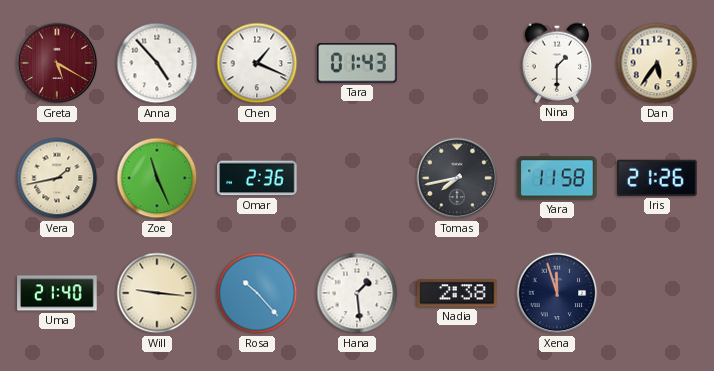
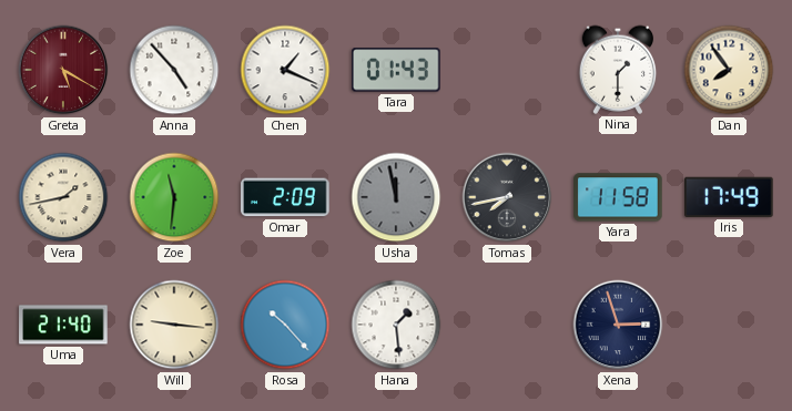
Dan: 5:36 -> 7:54 (729, 70)
Zoe: 11:26 -> 11:31 (174, 197)
Omar: 2:36 -> 2:09 (285, 197)
Usha: none -> 11:58 (396, 197)
Iris: 21:26 -> 17:49 (729, 197)
Nadia: 2:38 -> none (457, 293)
Xena: 11:57 -> 2:57 (618, 325)
